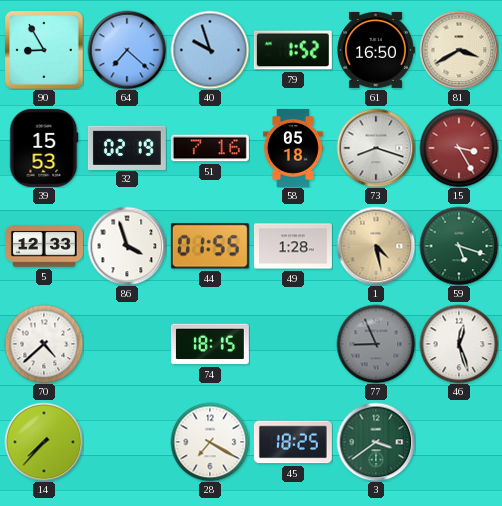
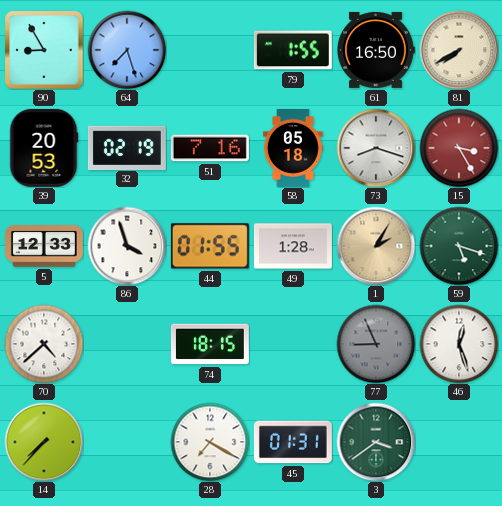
64: 7:22 -> 7:27 (127, 50)
40: 9:57 -> none (210, 50)
79: 1:52 -> 1:55 (293, 50)
81: 3:40 -> 7:40 (459, 50)
39: 15:53 -> 20:53 (44, 148)
1: 4:28 -> 2:05 (376, 246)
45: 18:25 -> 01:31 (293, 442)
